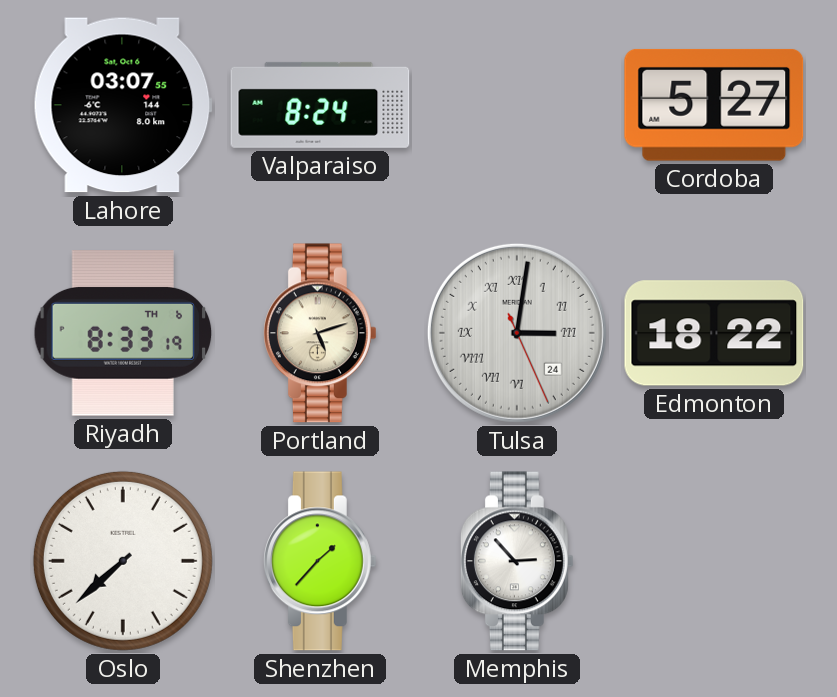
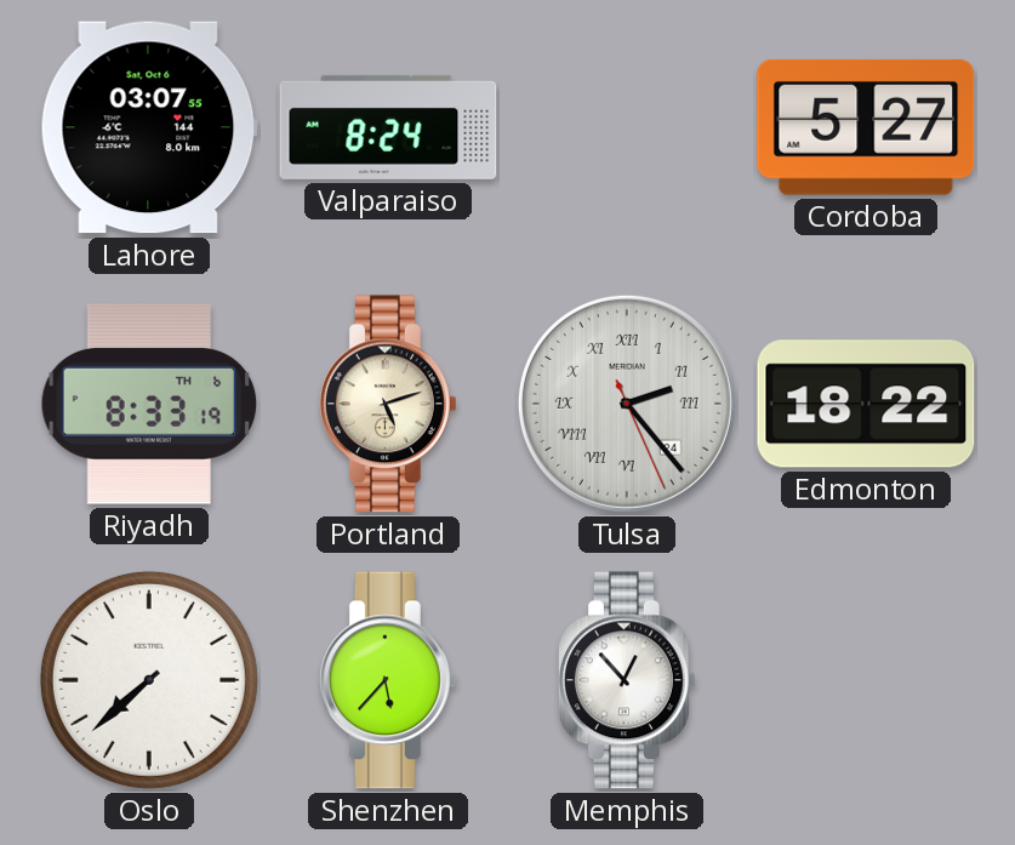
Tulsa: 3:01 -> 2:23 (627, 404)
Shenzhen: 1:37 -> 5:37 (388, 680)
Memphis: 2:53 -> 12:53 (627, 680)
